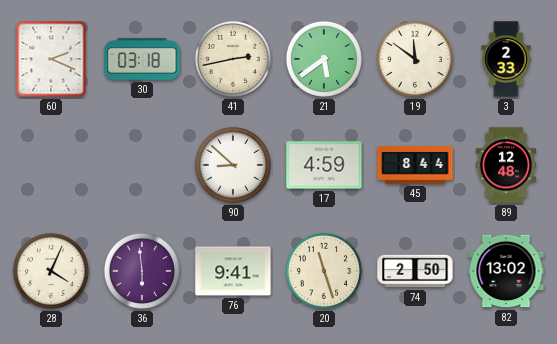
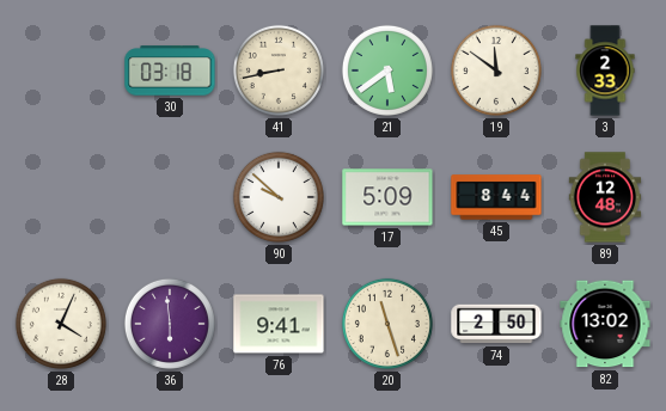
60: 2:19 -> none (51, 59)
41: 2:43 -> 8:43 (279, 70)
90: 8:52 -> 9:52 (279, 197)
17: 4:59 -> 5:09 (387, 197)
